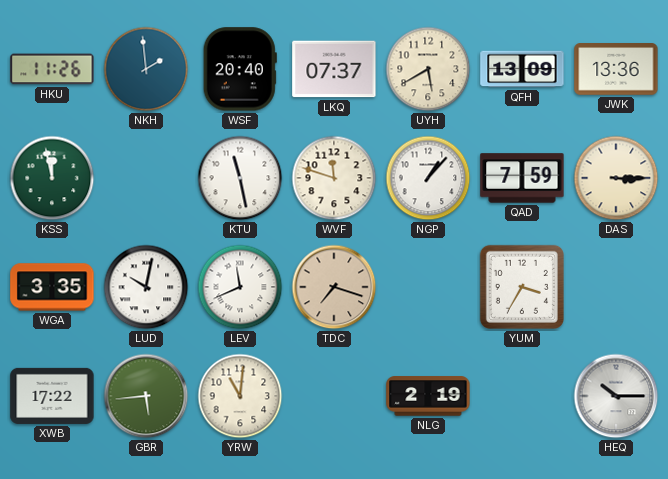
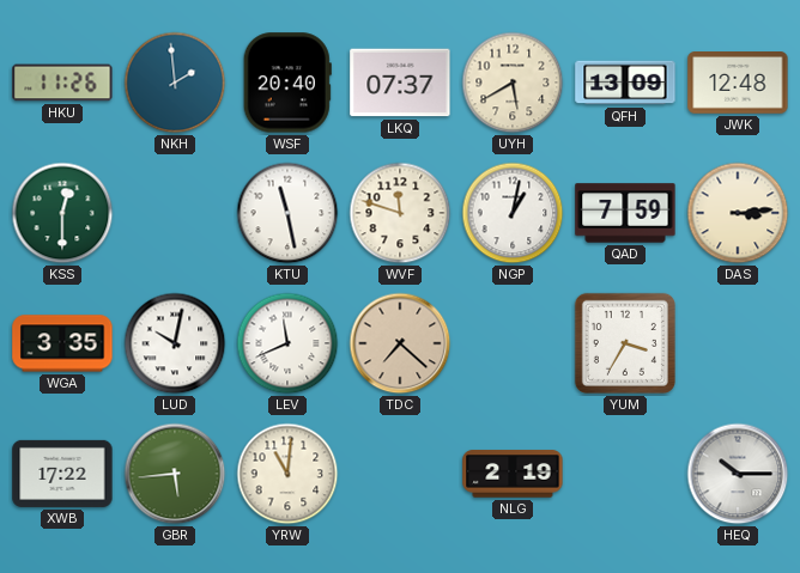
JWK: 13:36 -> 12:48 (738, 84)
KSS: 11:58 -> 12:30 (62, 213)
NGP: 1:07 -> 1:02 (513, 213)
DAS: 3:15 -> 3:14 (738, 213)
TDC: 7:18 -> 7:22 (400, 343)
